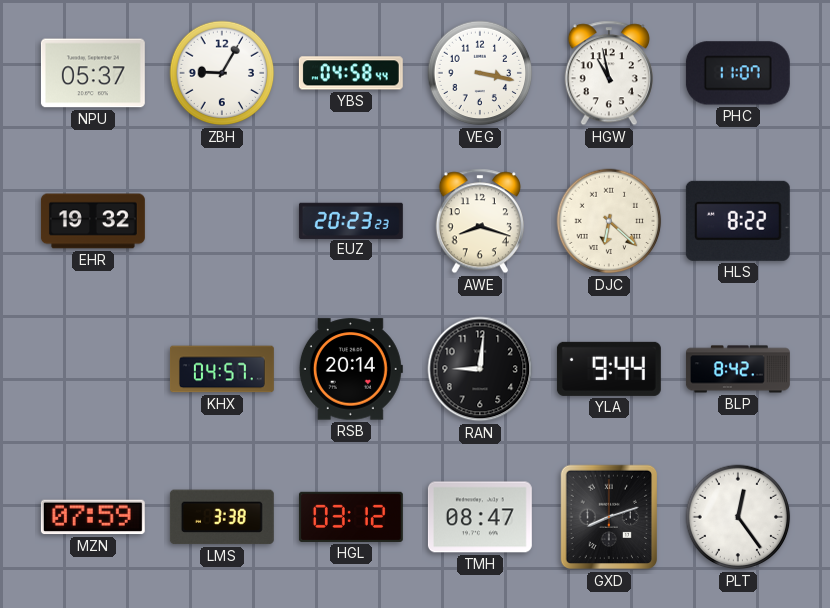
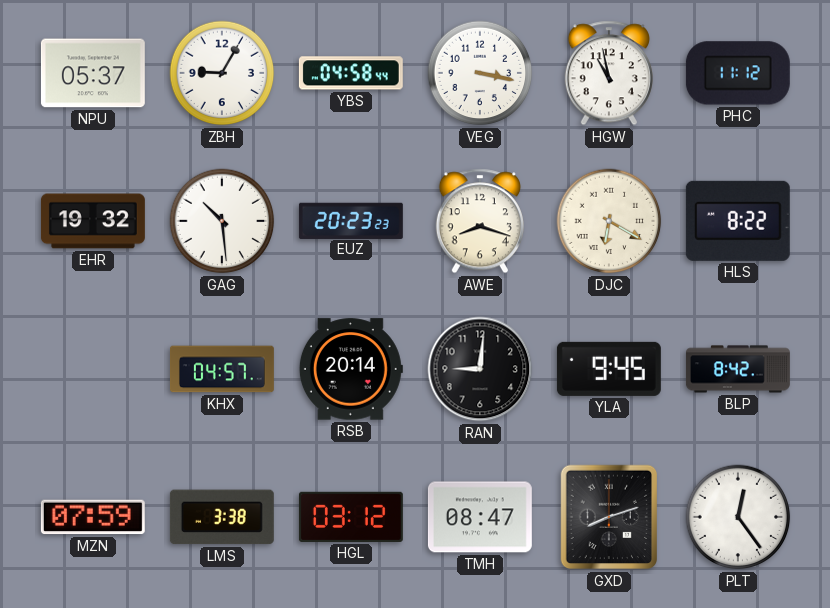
PHC: 11:07 -> 11:12 (738, 73)
GAG: none -> 10:29 (222, 221)
DJC: 6:22 -> 6:20 (609, 221)
YLA: 9:44 -> 9:45 (609, 369)
